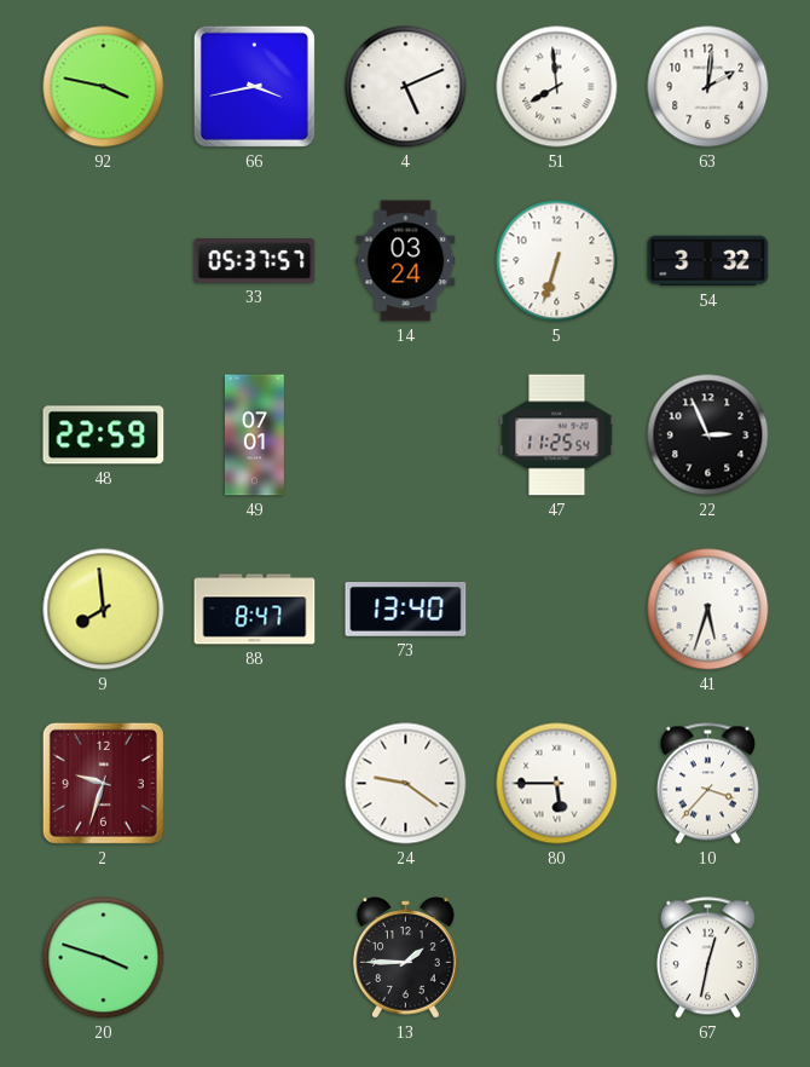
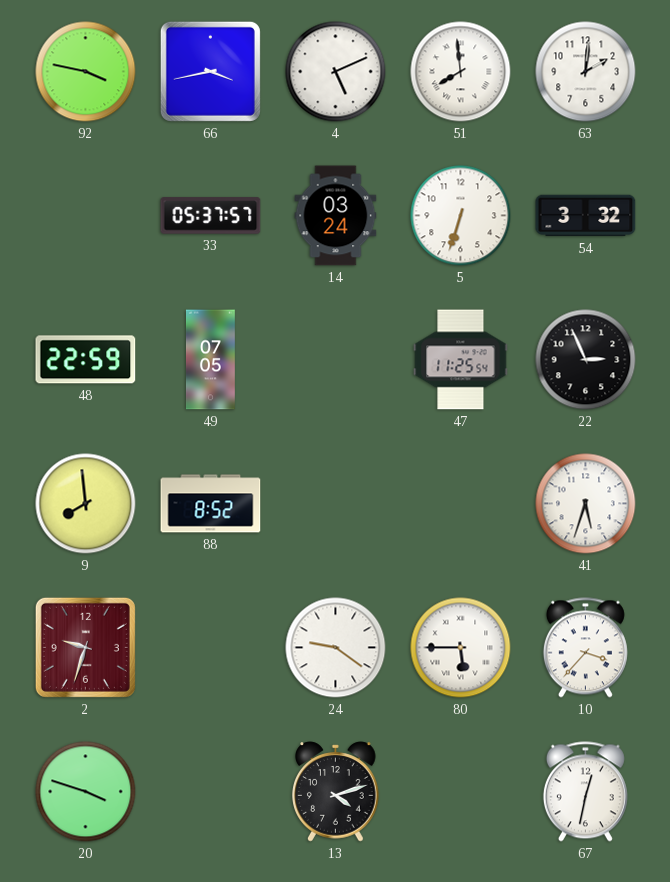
49: 07:01 -> 07:05 (211, 360)
88: 8:47 -> 8:52 (211, 504)
73: 13:40 -> none (406, 610)
13: 1:45 -> 4:12 (336, 792)
